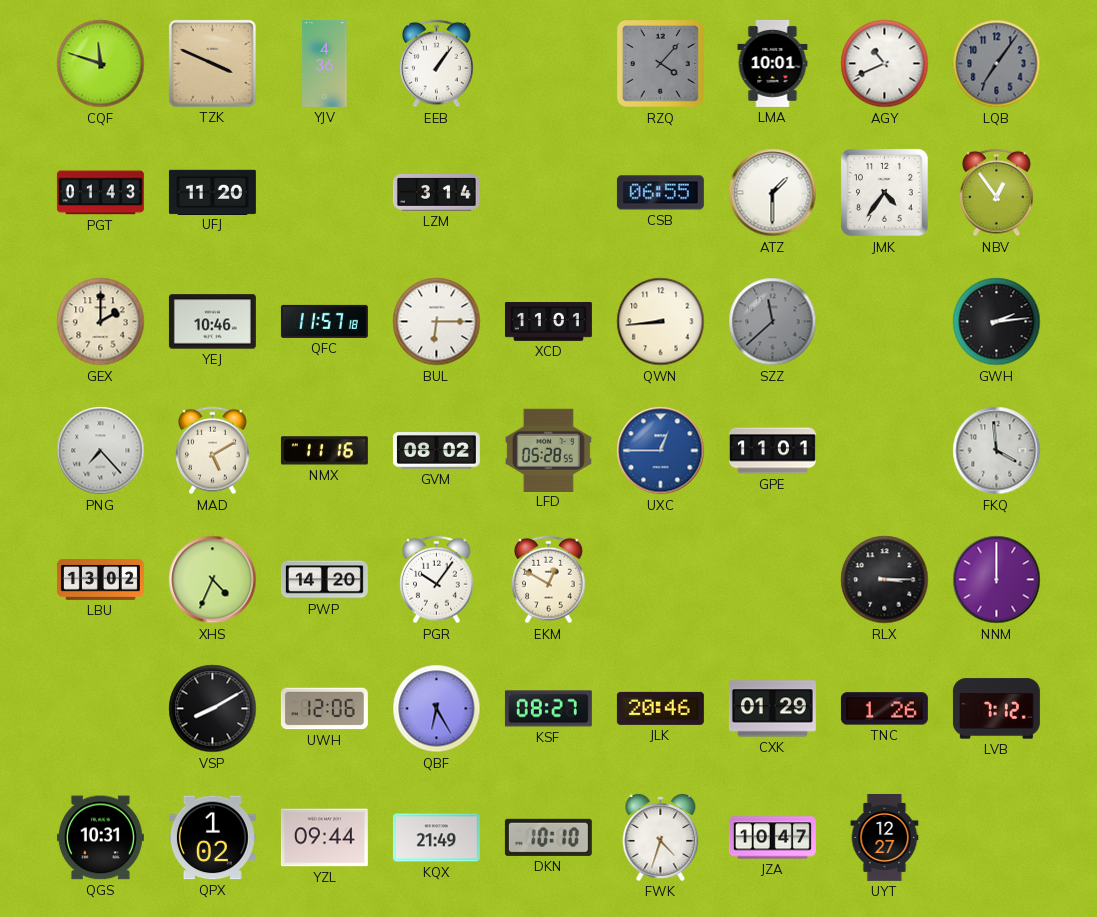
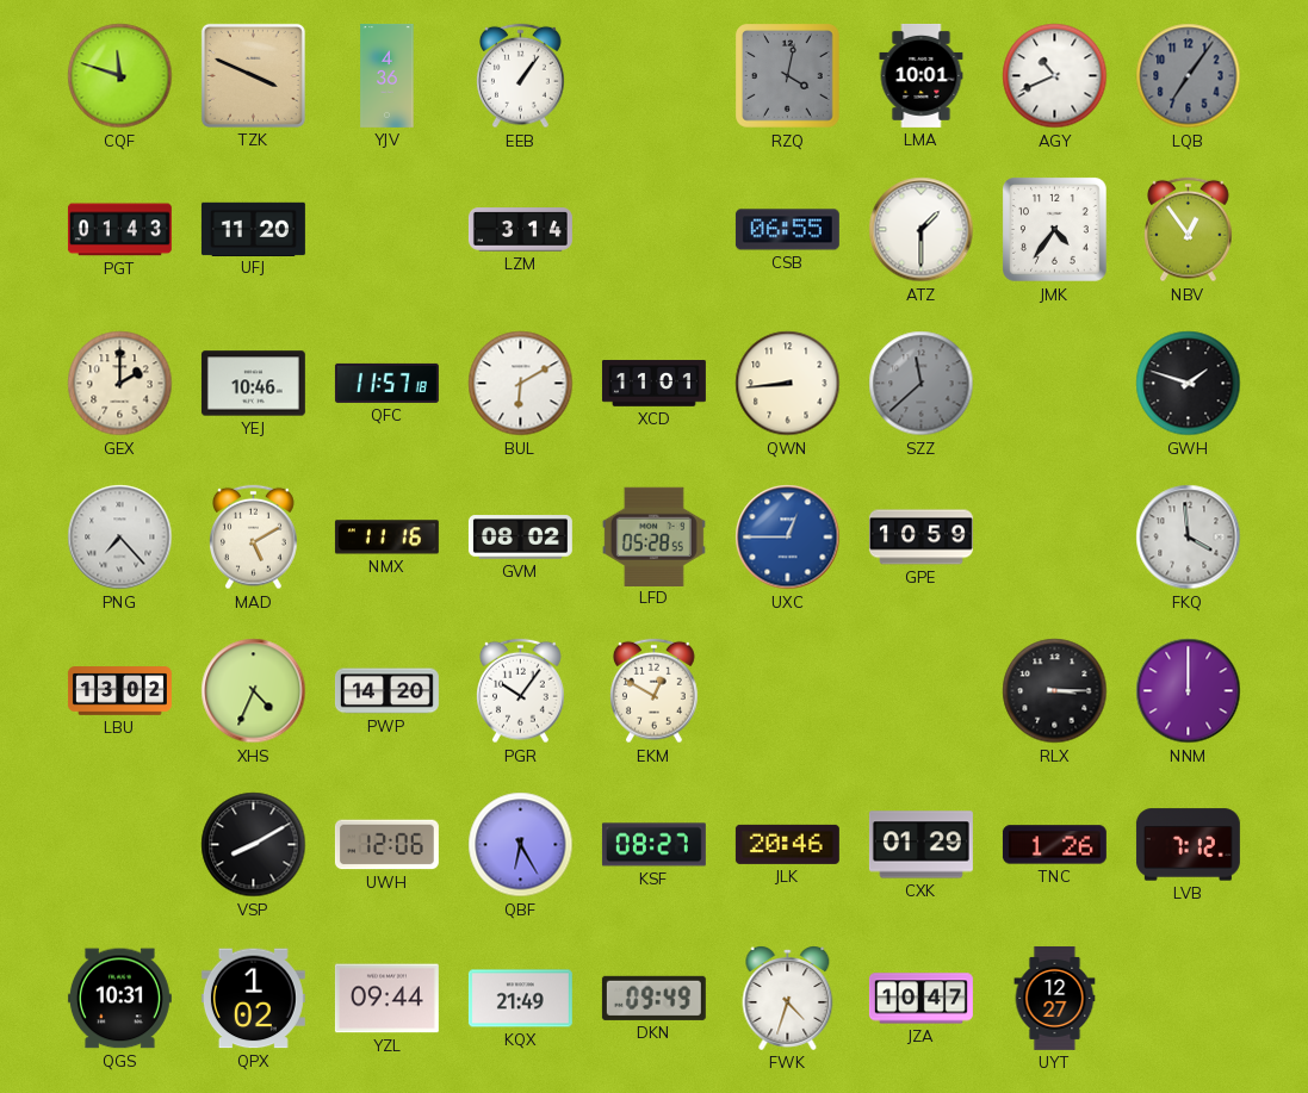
RZQ: 4:07 -> 4:02 (788, 76)
BUL: 6:15 -> 6:10 (521, 384)
GWH: 2:14 -> 1:48 (1189, 384)
GPE: 11:01 -> 10:59 (920, 538)
DKN: 10:10 -> 09:49 (653, 998)
